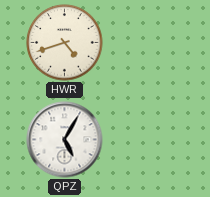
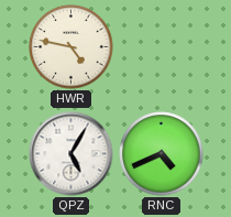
HWR: 4:42 -> 4:47 (71, 47)
RNC: none -> 4:41 (162, 154)
